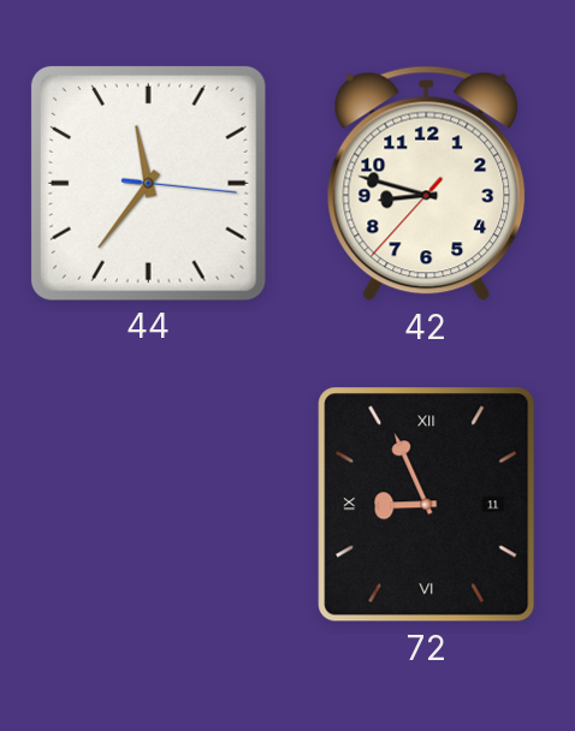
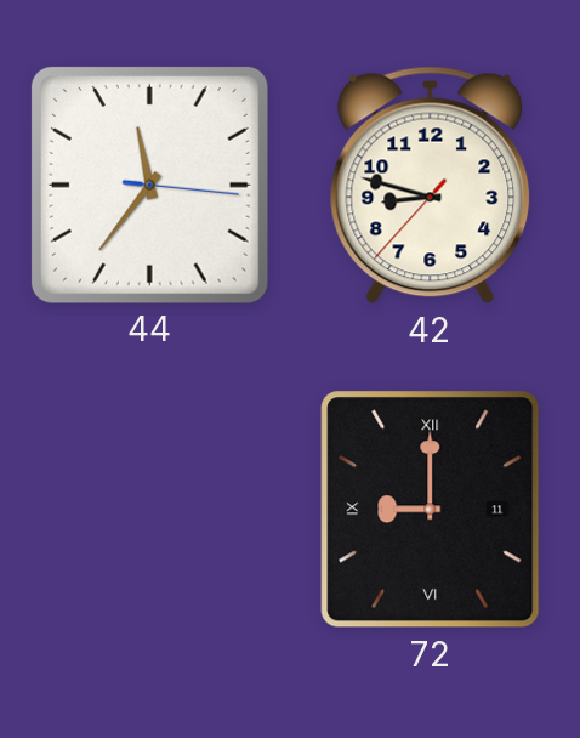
72: 8:56 -> 9:00 (431, 510)
